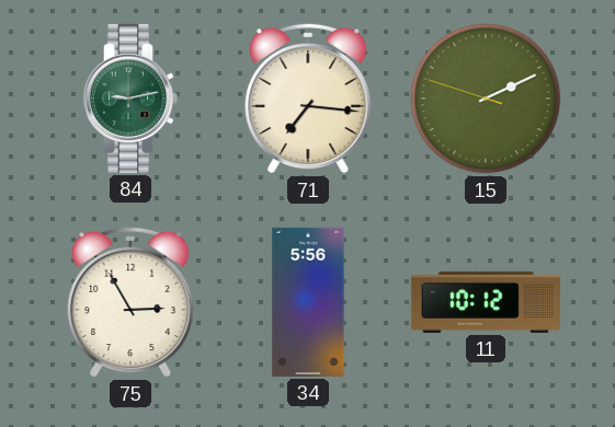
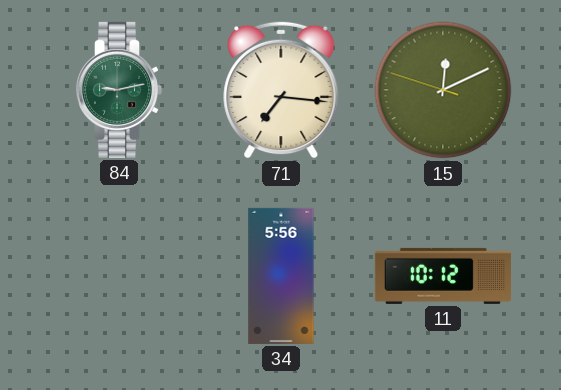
15: 2:10 -> 12:10 (443, 90)
75: 2:55 -> none (130, 302)
